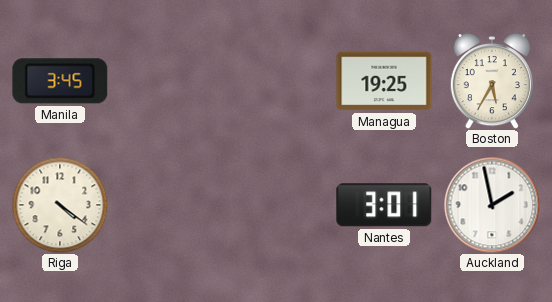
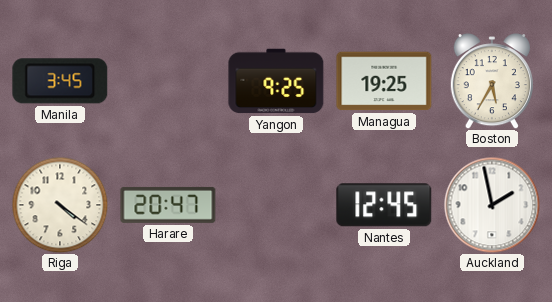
Yangon: none -> 9:25 (276, 81)
Harare: none -> 20:47 (168, 205)
Nantes: 3:01 -> 12:45 (384, 205)
